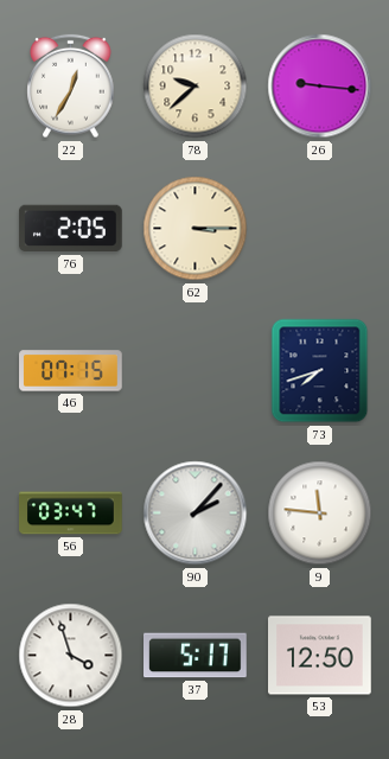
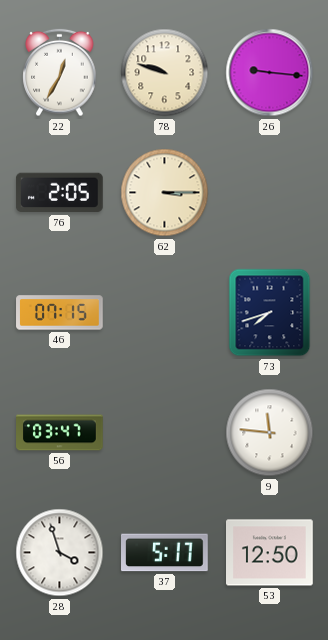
78: 9:38 -> 9:48 (165, 73)
90: 2:07 -> none (196, 514)
